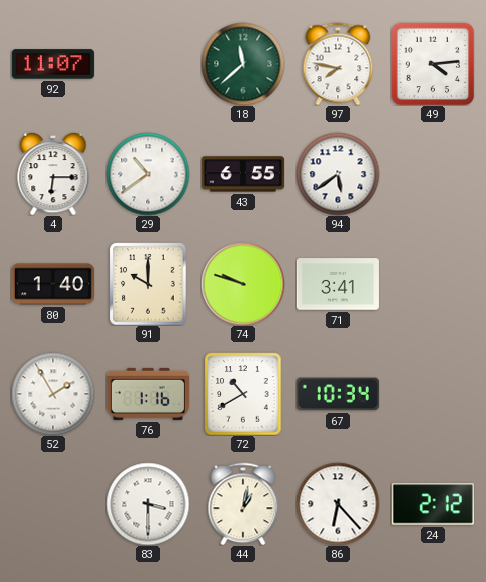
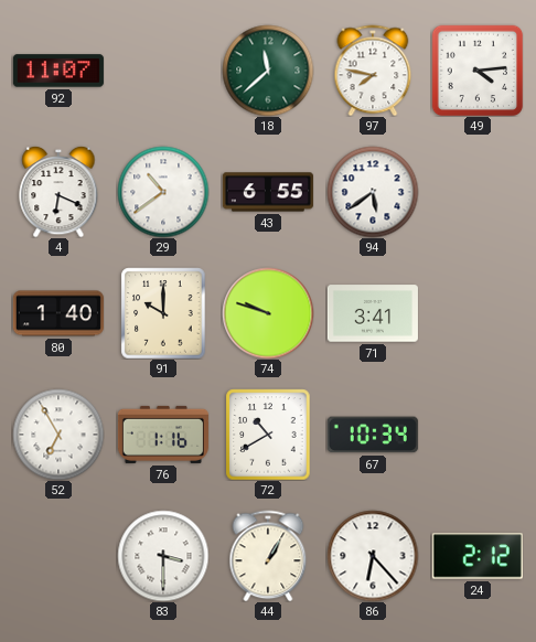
4: 6:15 -> 6:19 (58, 192)
52: 1:55 -> 6:55 (58, 435)
44: 1:02 -> 1:05 (268, 556)
